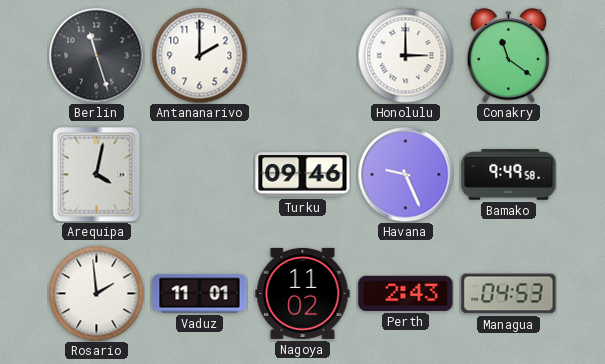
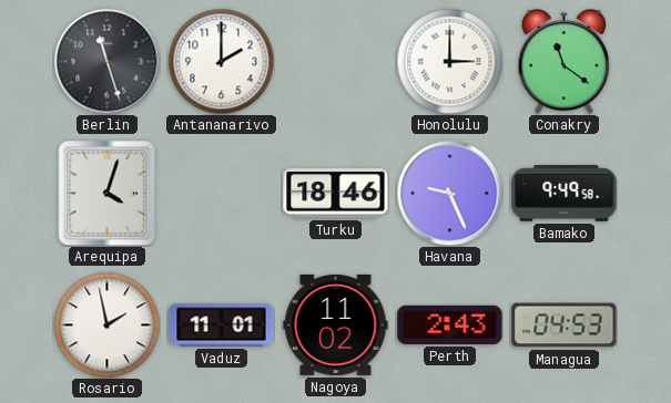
Arequipa: 4:02 -> 4:03 (108, 193)
Turku: 09:46 -> 18:46 (336, 194)
Rosario: 1:59 -> 1:58 (106, 324)
